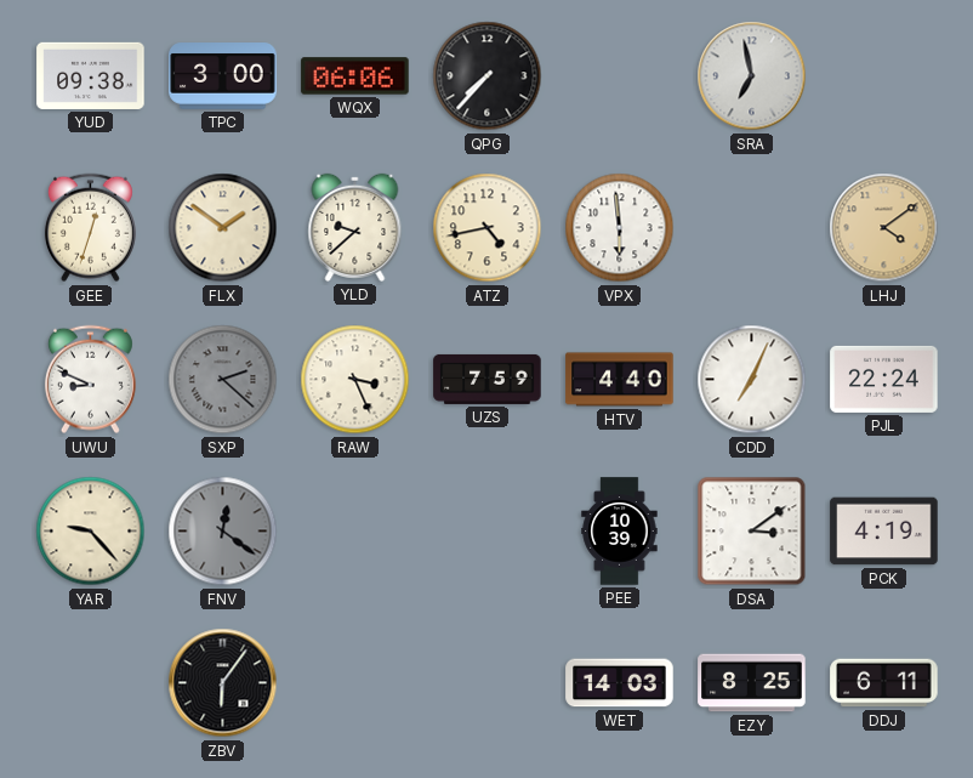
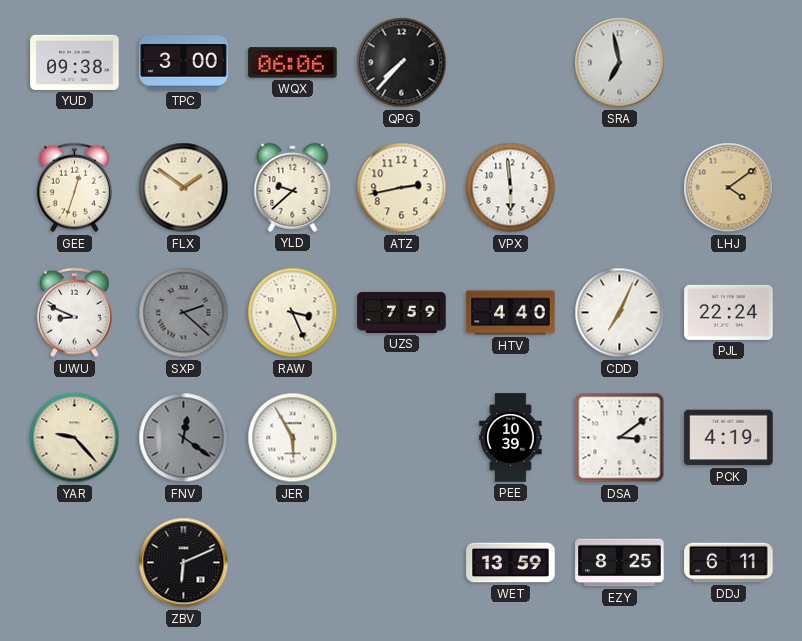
ATZ: 4:43 -> 2:43 (402, 188)
JER: none -> 5:55 (293, 438)
ZBV: 6:06 -> 6:11 (184, 563)
WET: 14:03 -> 13:59 (511, 563)
